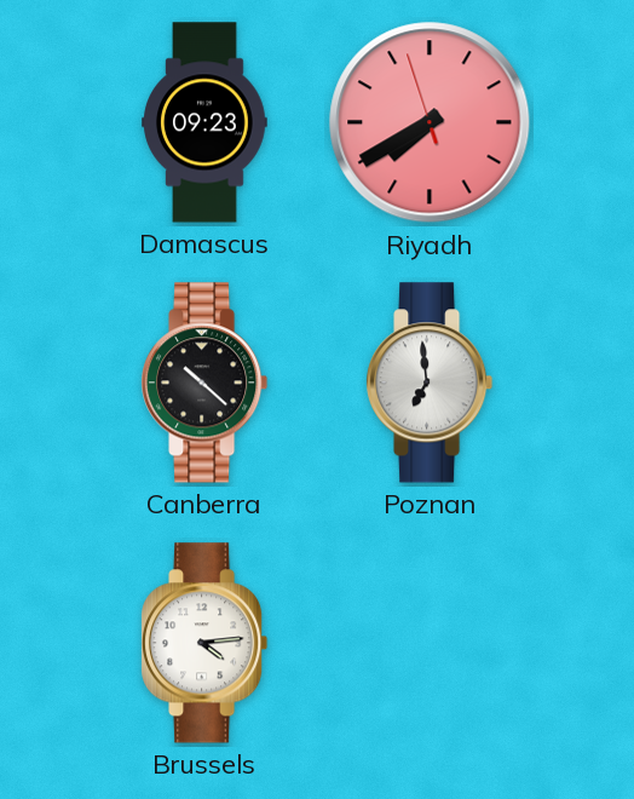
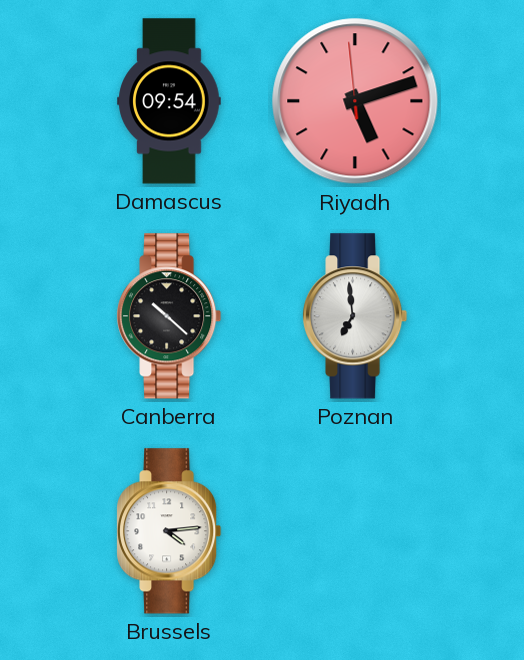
Damascus: 09:23 -> 09:54 (169, 101)
Riyadh: 7:39 -> 5:11 (355, 101)
